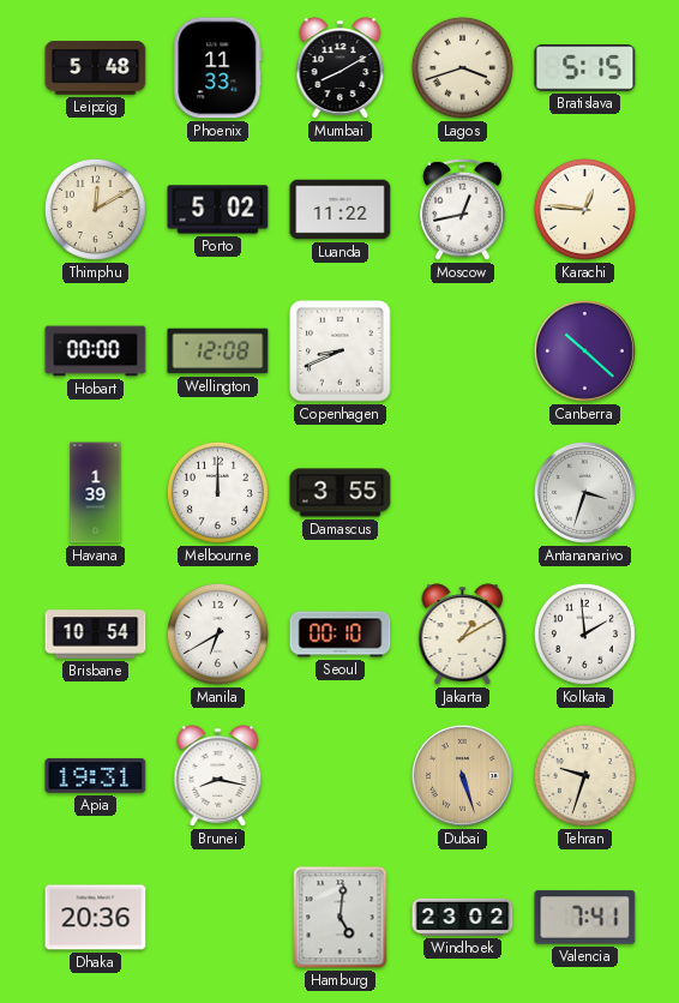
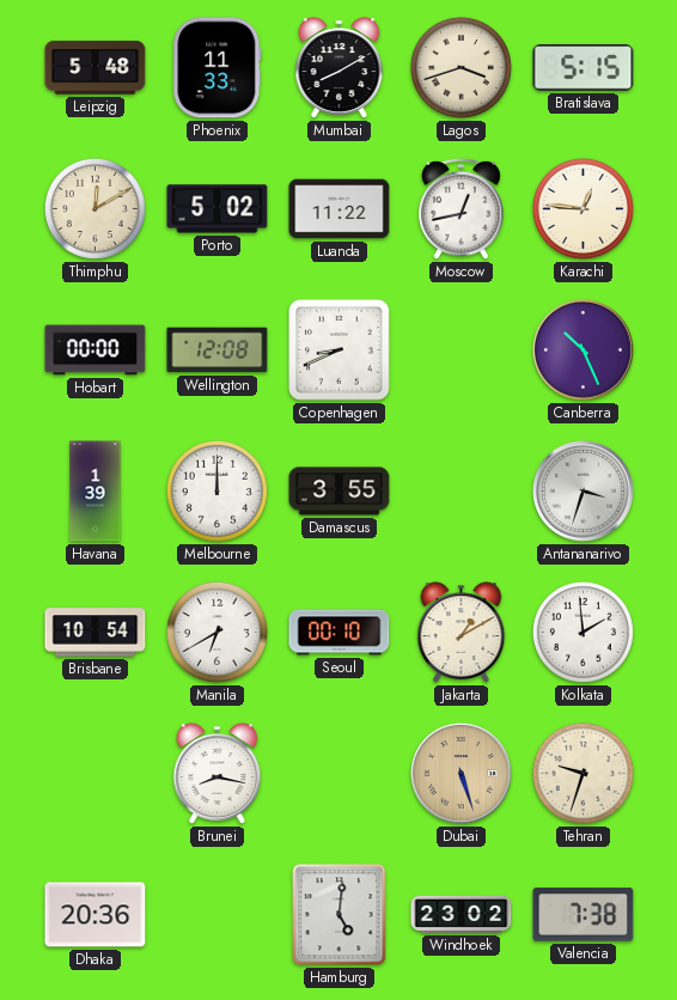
Canberra: 10:22 -> 10:26 (583, 349)
Apia: 19:31 -> none (96, 776)
Valencia: 7:41 -> 7:38 (584, 915)
